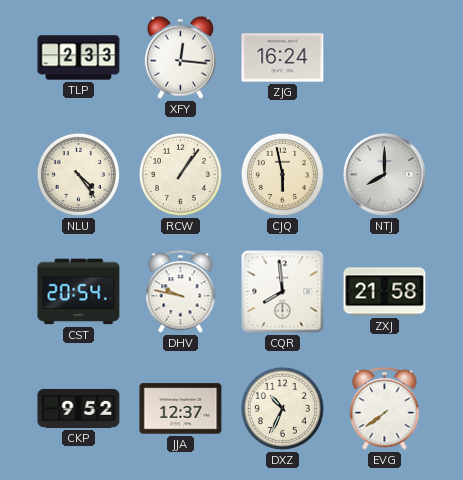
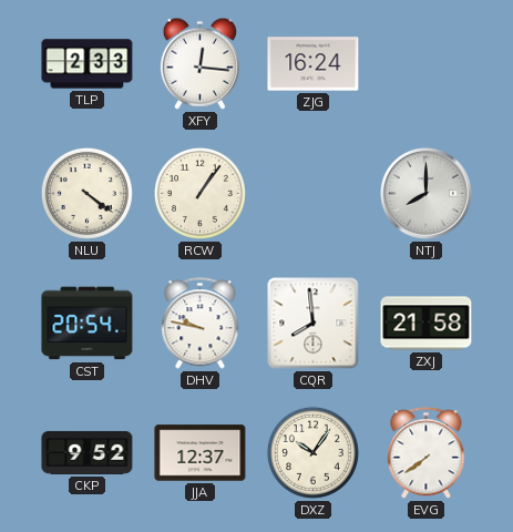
NLU: 4:24 -> 4:21 (86, 193)
CJQ: 5:58 -> none (282, 174)
DXZ: 10:34 -> 10:06 (312, 452)
